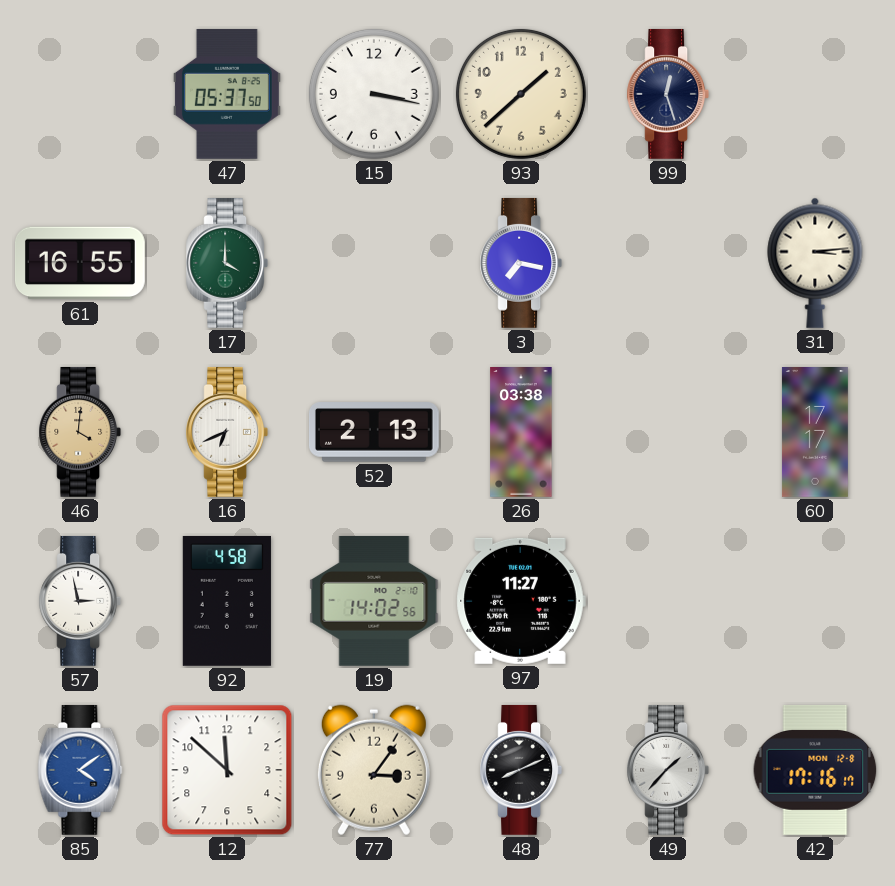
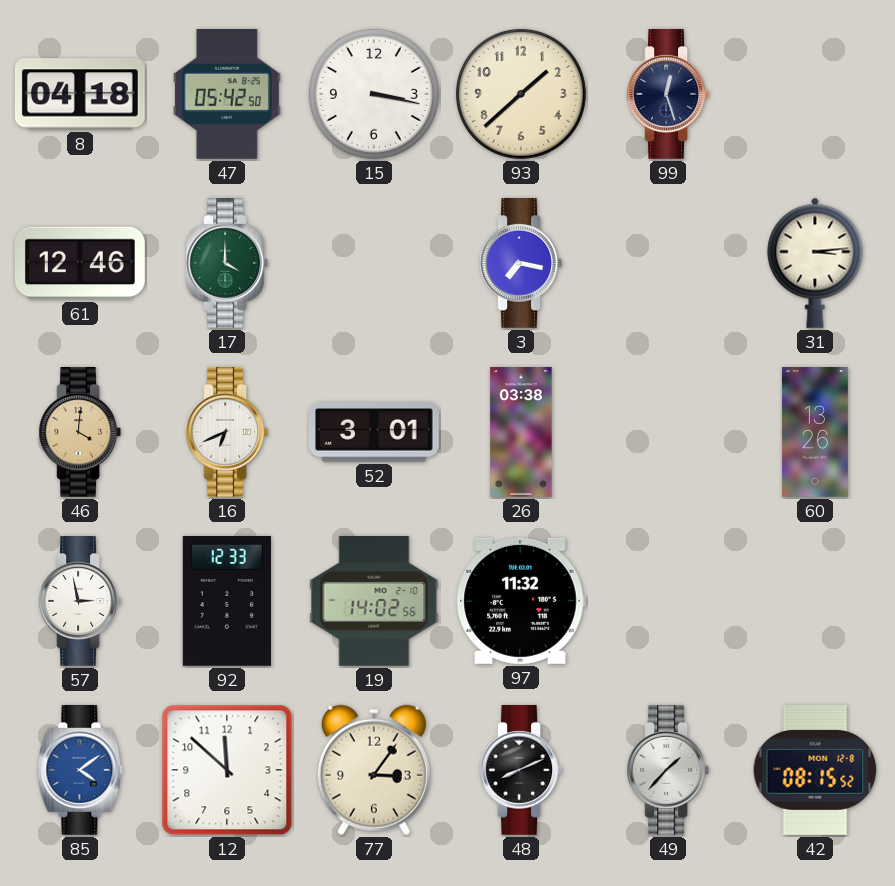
8: none -> 04:18 (80, 94)
47: 05:37 -> 05:42 (227, 94)
61: 16:55 -> 12:46 (81, 263)
52: 2:13 -> 3:01 (374, 432)
60: 17:17 -> 13:26 (815, 433)
92: 4:58 -> 12:33 (227, 601)
97: 11:27 -> 11:32 (521, 601)
42: 17:16 -> 08:15 (815, 770)
